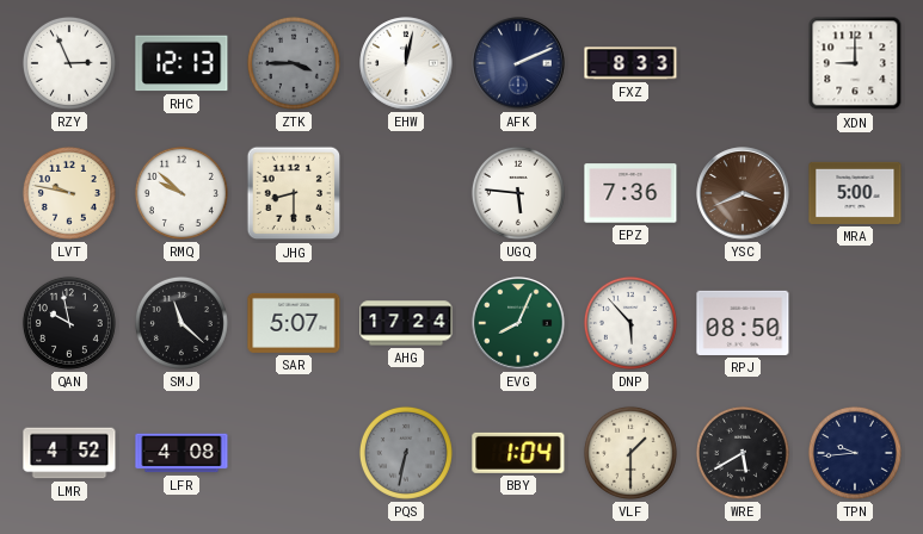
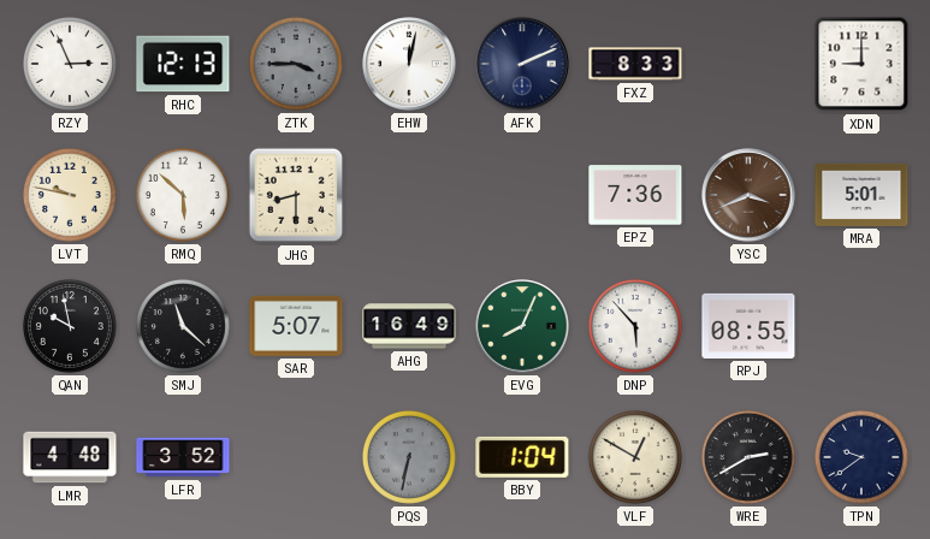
RMQ: 9:52 -> 5:52 (183, 195)
UGQ: 5:46 -> none (518, 193)
MRA: 5:00 -> 5:01 (861, 195)
AHG: 17:24 -> 16:49 (409, 326)
RPJ: 08:50 -> 08:55 (748, 326)
LMR: 4:52 -> 4:48 (70, 457)
LFR: 4:08 -> 3:52 (183, 457)
VLF: 1:30 -> 12:50 (635, 457)
WRE: 5:40 -> 2:40 (748, 457)
TPN: 9:44 -> 9:39 (861, 457)
